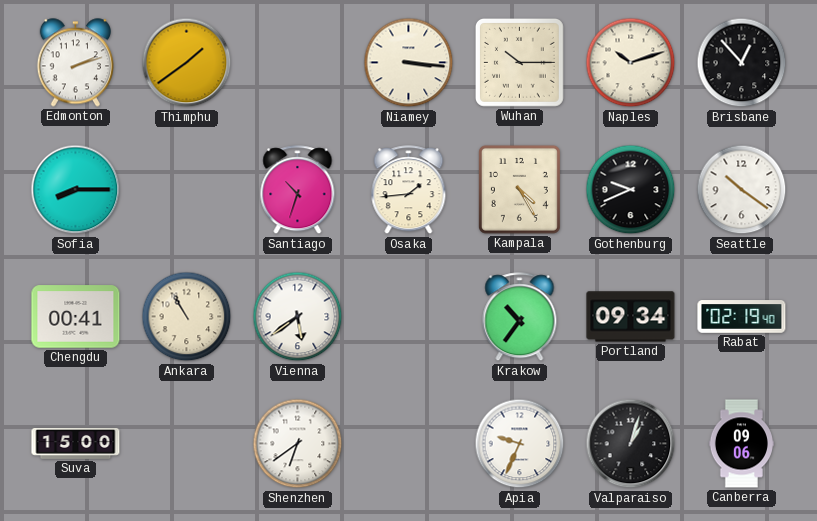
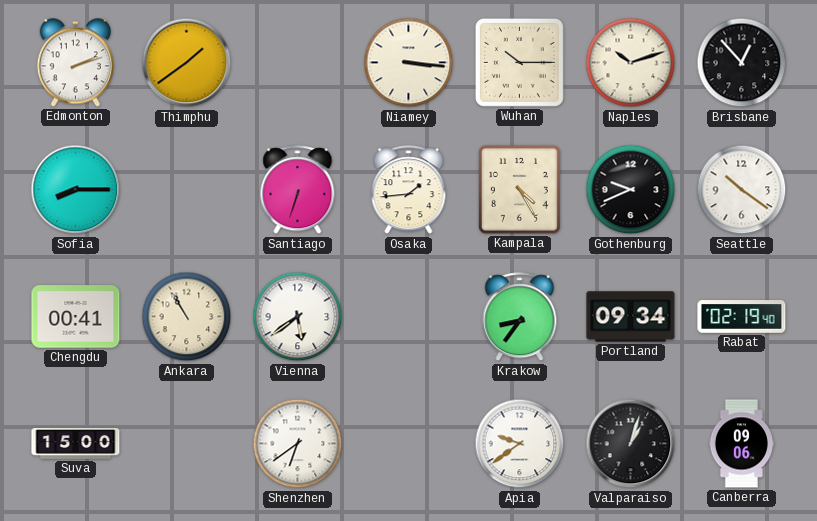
Santiago: 10:33 -> 6:33 (298, 190)
Krakow: 10:36 -> 8:36 (520, 317)
Apia: 9:34 -> 9:39 (520, 444)
